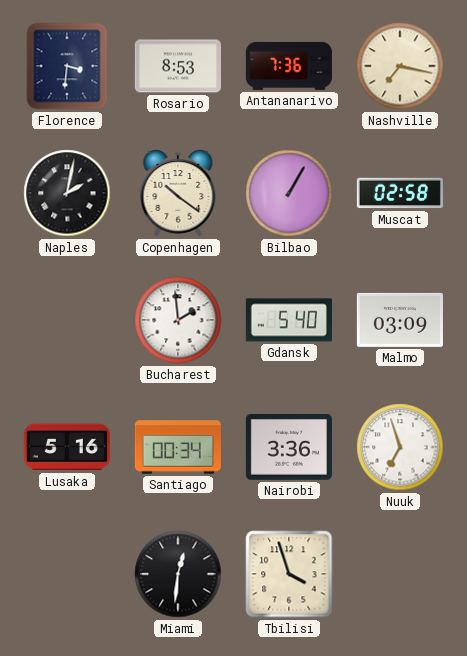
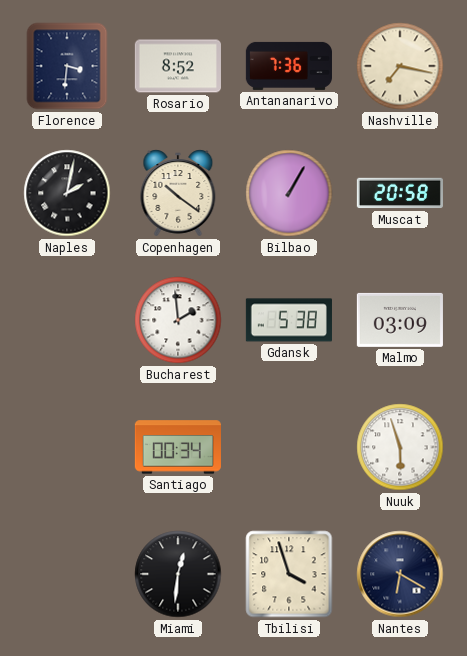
Rosario: 8:53 -> 8:52 (178, 66)
Muscat: 02:58 -> 20:58 (400, 193)
Gdansk: 5:40 -> 5:38 (289, 320)
Lusaka: 5:16 -> none (67, 447)
Nairobi: 3:36 -> none (289, 447)
Nuuk: 6:57 -> 5:57 (400, 447)
Nantes: none -> 6:20 (400, 574)
